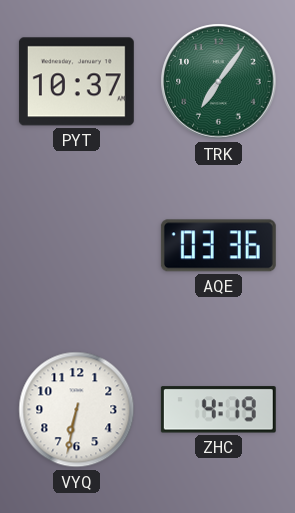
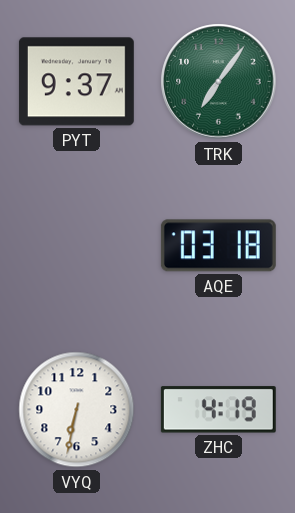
PYT: 10:37 -> 9:37 (76, 82)
AQE: 03:36 -> 03:18 (218, 246)
